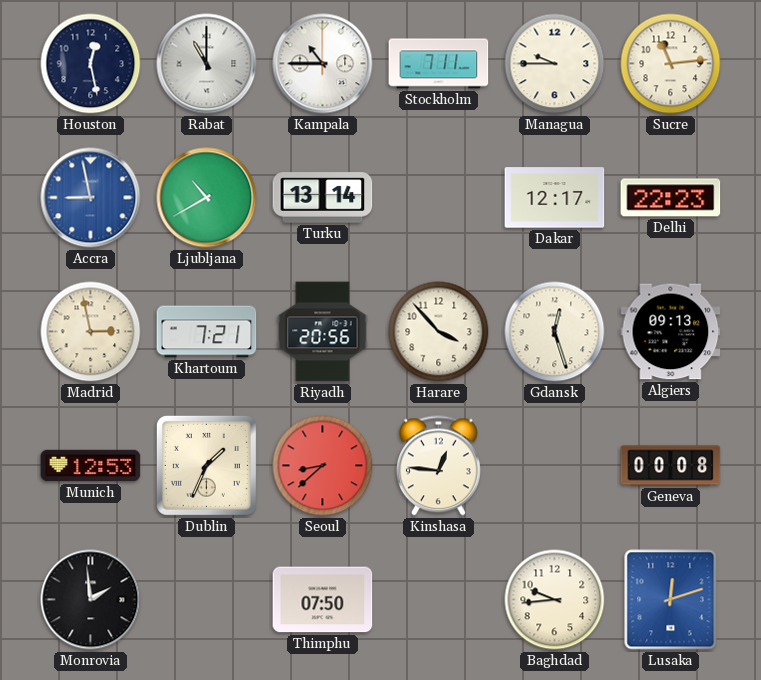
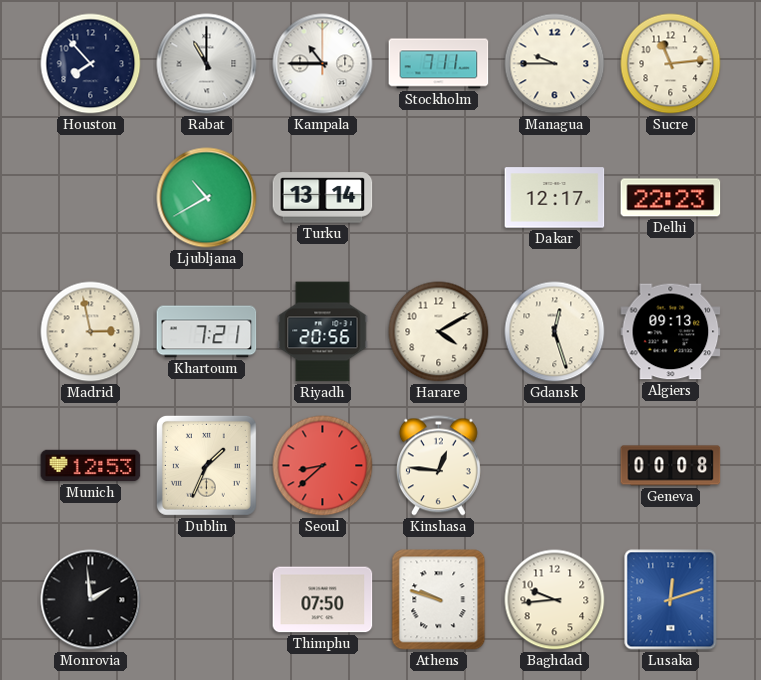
Houston: 12:28 -> 7:53 (91, 64)
Accra: 8:58 -> none (91, 198)
Harare: 3:53 -> 4:10 (439, 332)
Athens: none -> 9:48 (439, 600)
